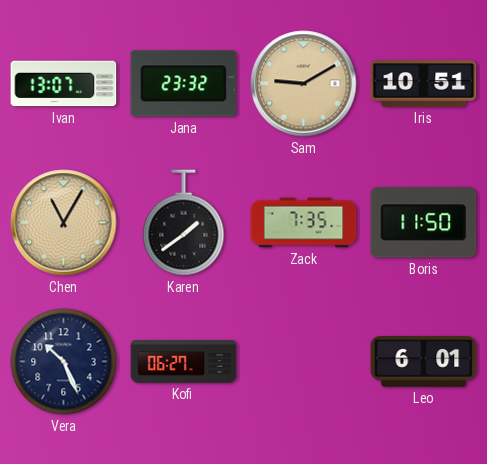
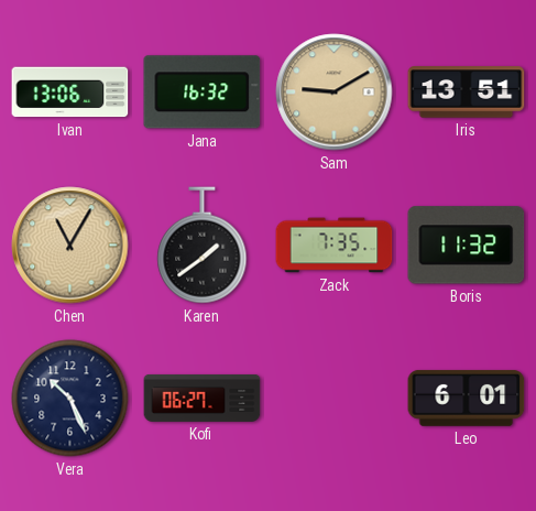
Ivan: 13:07 -> 13:06 (70, 93)
Jana: 23:32 -> 16:32 (203, 93)
Iris: 10:51 -> 13:51 (467, 93)
Boris: 11:50 -> 11:32 (467, 246)
